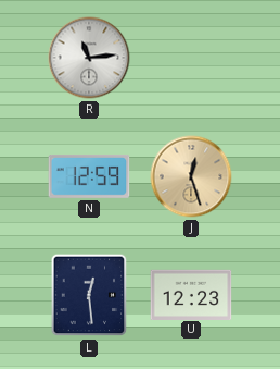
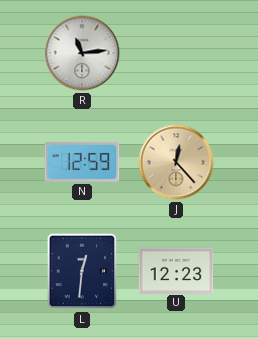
J: 12:27 -> 12:23 (176, 162)
L: 12:29 -> 12:31 (82, 271)
